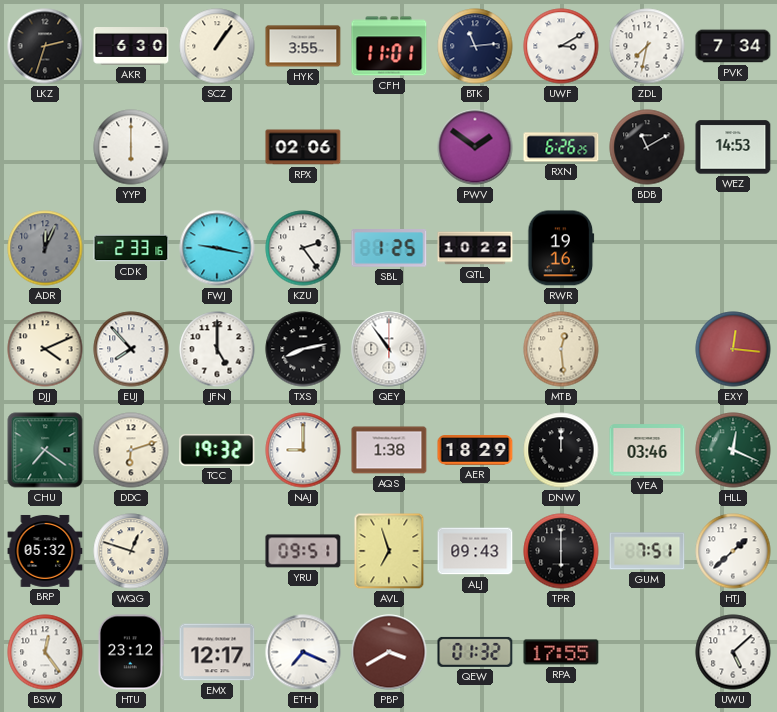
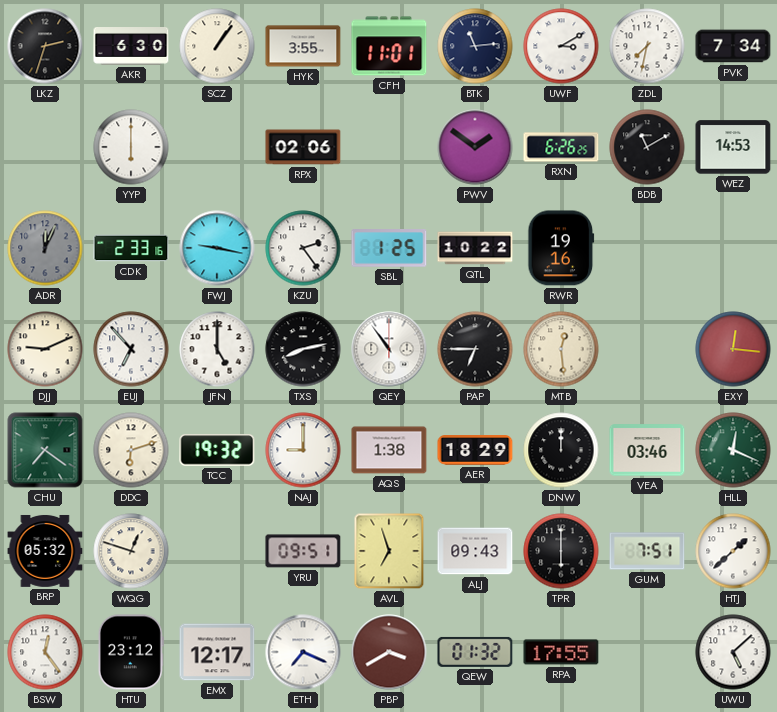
DJJ: 4:11 -> 9:11 (45, 349)
EUJ: 7:53 -> 6:53 (131, 349)
PAP: none -> 6:45 (475, 349)
